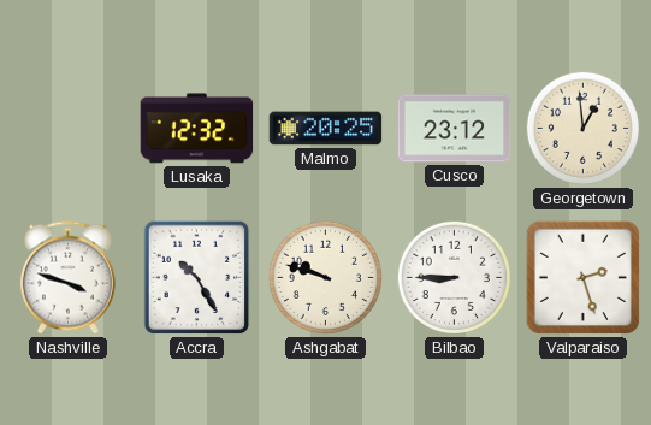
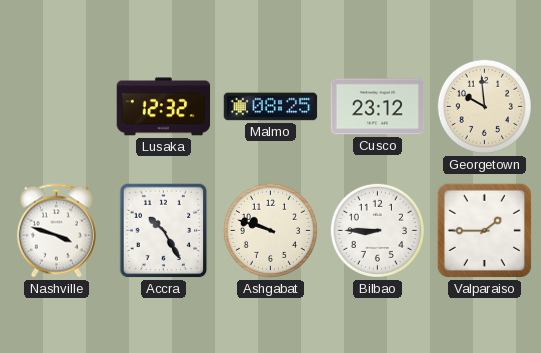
Malmo: 20:25 -> 08:25 (271, 107)
Georgetown: 12:59 -> 9:59 (484, 106)
Valparaiso: 2:27 -> 1:45 (484, 230)
